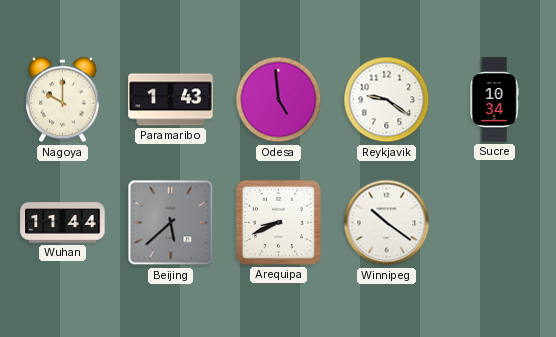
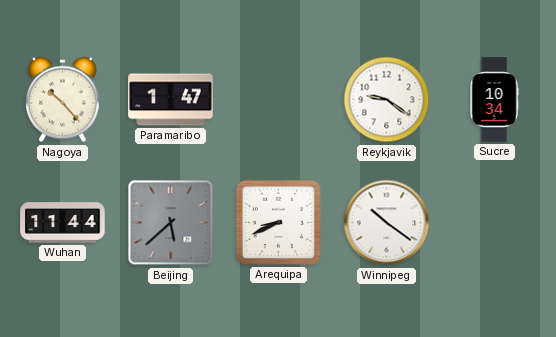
Nagoya: 10:00 -> 10:23 (62, 100)
Paramaribo: 1:43 -> 1:47 (171, 100)
Odesa: 4:59 -> none (279, 100)
